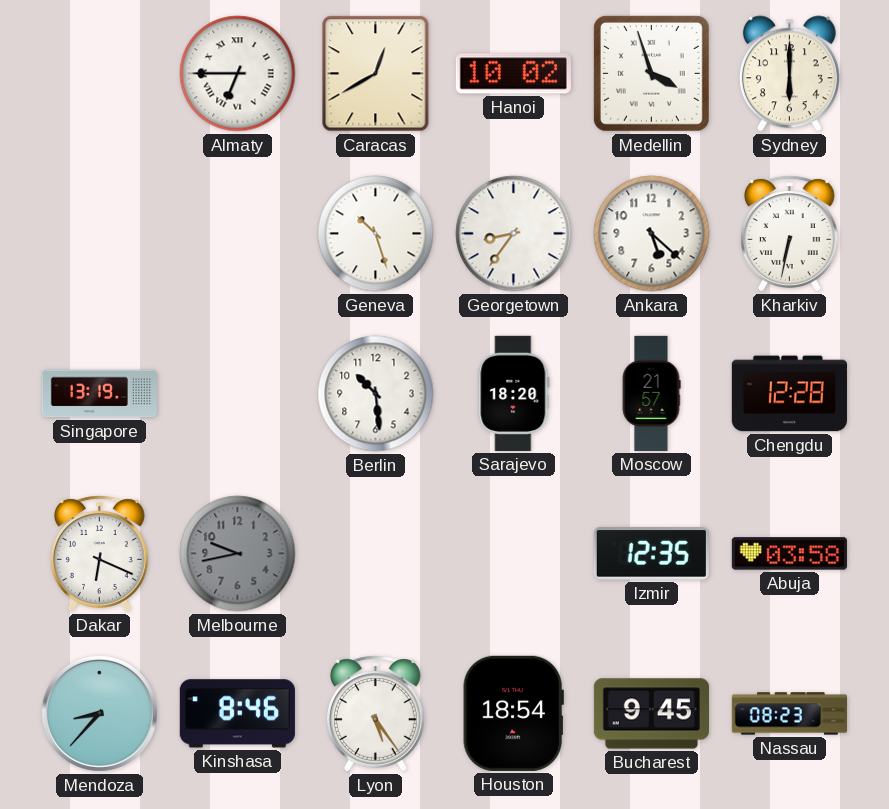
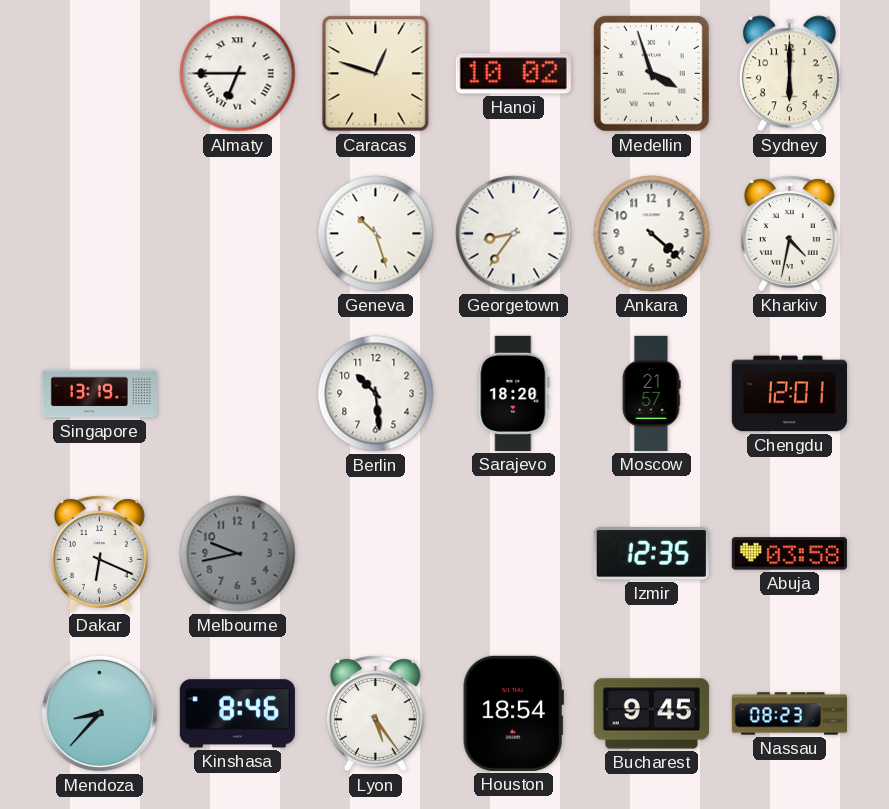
Caracas: 12:40 -> 12:48 (376, 74)
Ankara: 5:22 -> 4:22 (652, 234)
Kharkiv: 6:32 -> 4:32 (789, 234)
Chengdu: 12:28 -> 12:01 (789, 394)
